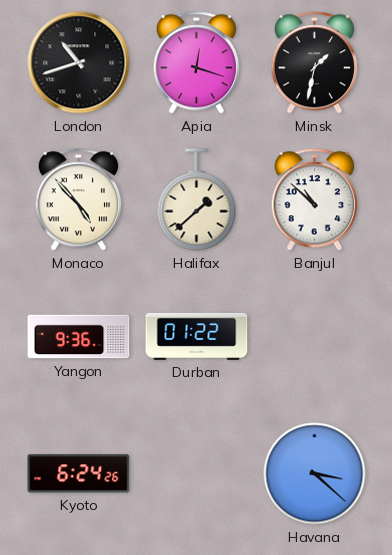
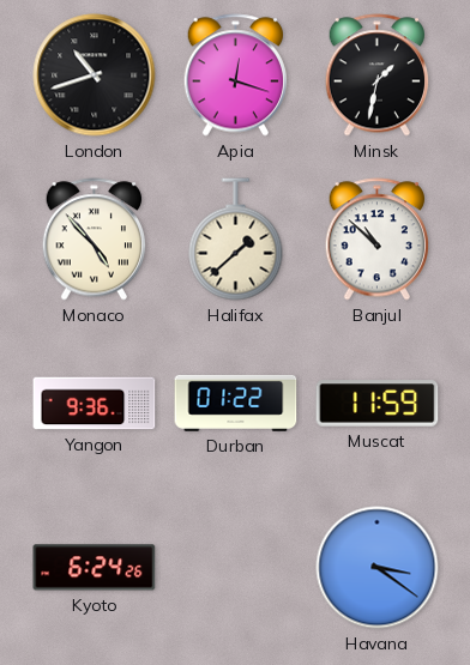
Muscat: none -> 11:59 (378, 404)
Havana: 3:22 -> 3:21 (378, 568)
